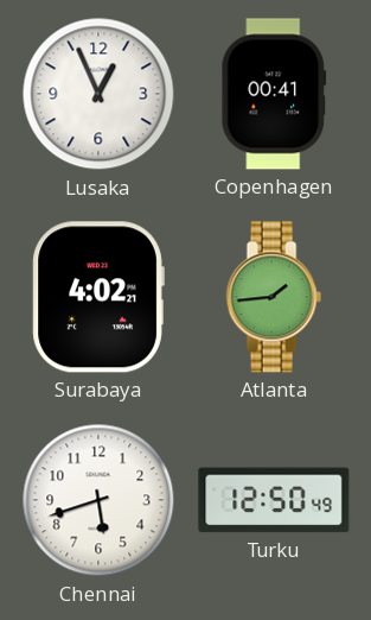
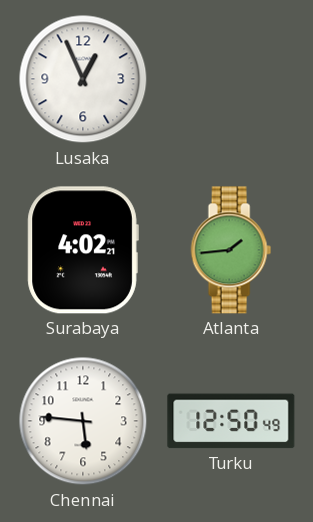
Copenhagen: 00:41 -> none (274, 94)
Chennai: 5:42 -> 5:46 (83, 421)
